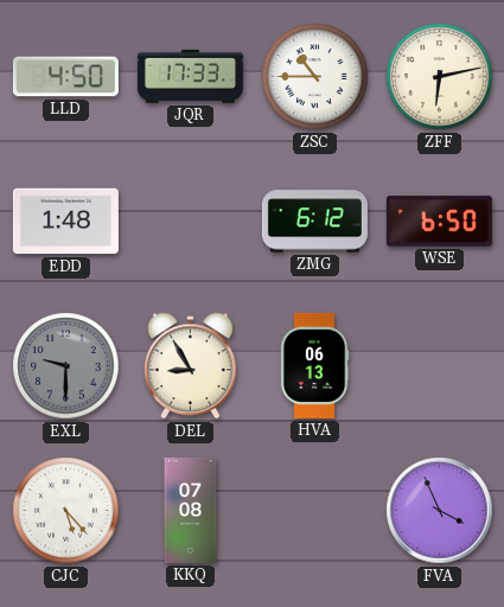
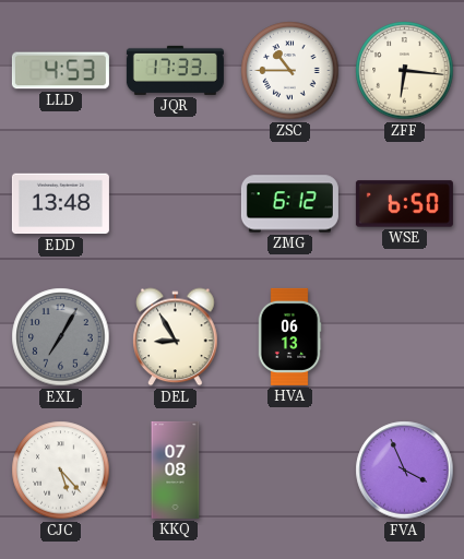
LLD: 4:50 -> 4:53 (60, 71)
ZFF: 6:13 -> 6:16 (405, 71)
EDD: 1:48 -> 13:48 (60, 204)
EXL: 9:30 -> 7:05 (61, 337)
